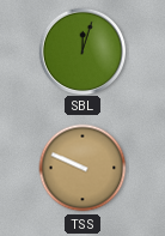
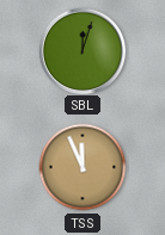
TSS: 9:49 -> 11:56 (82, 167)
